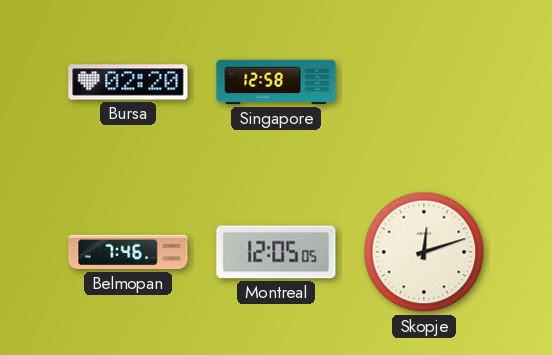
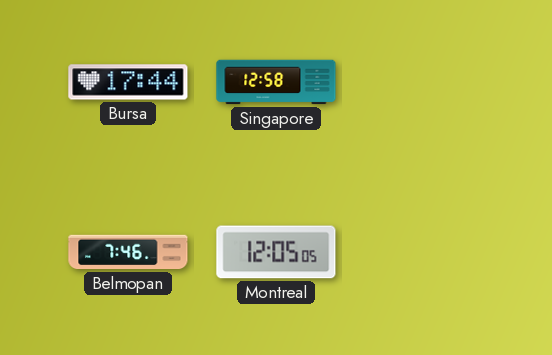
Bursa: 02:20 -> 17:44 (128, 82)
Skopje: 12:12 -> none (424, 252)
